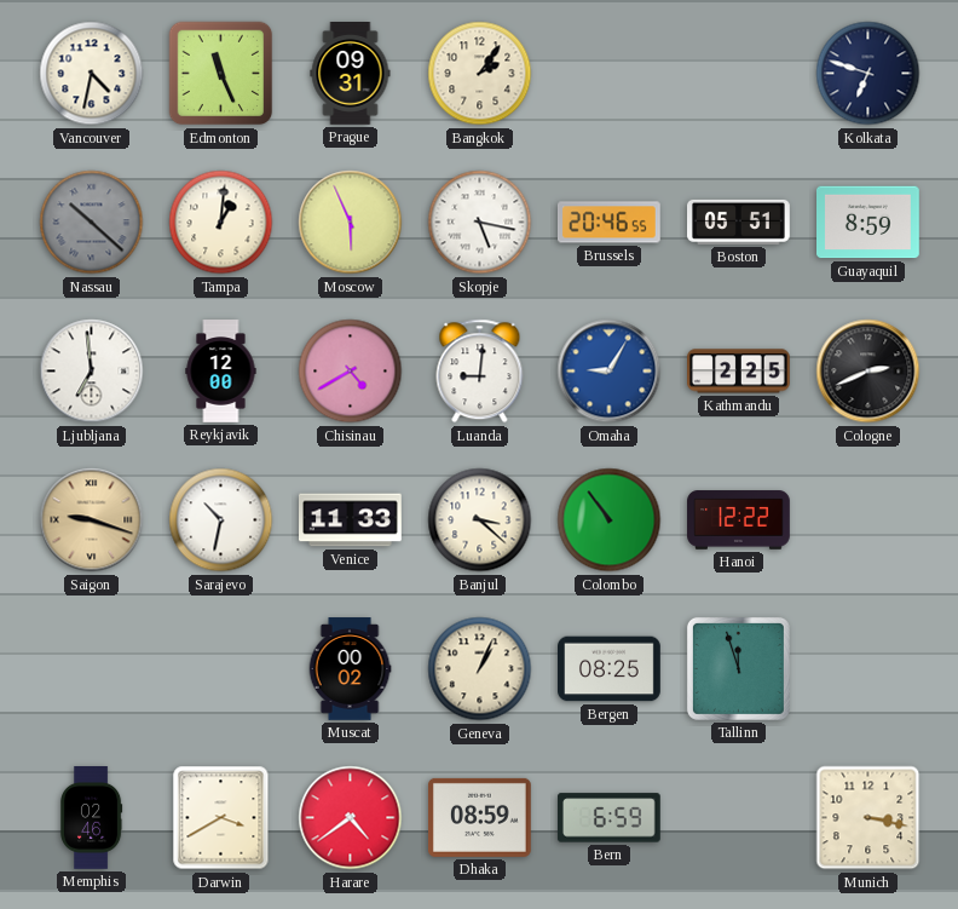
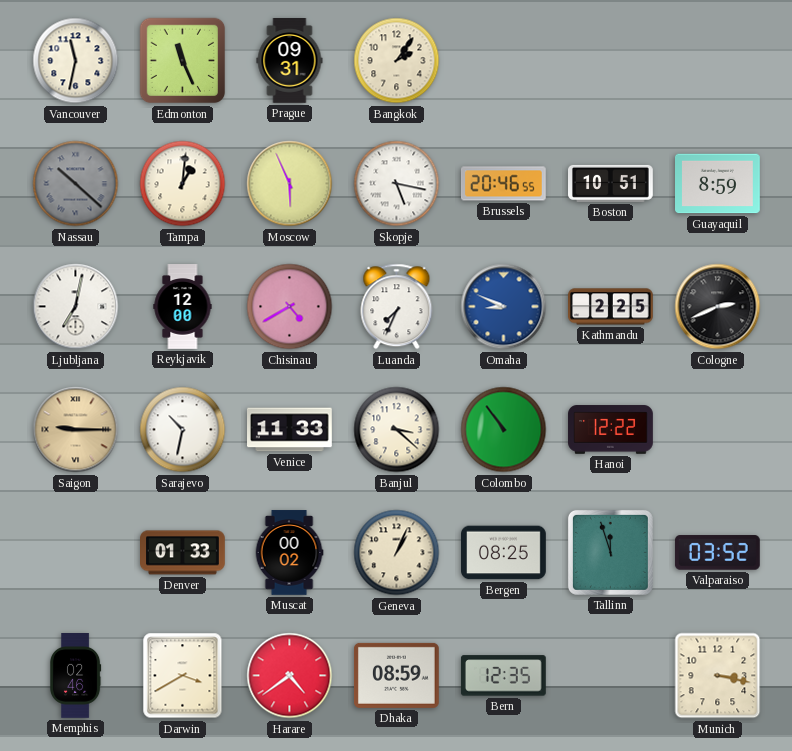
Vancouver: 4:32 -> 11:32 (76, 61)
Kolkata: 6:48 -> none (868, 74)
Boston: 05:51 -> 10:51 (611, 183)
Ljubljana: 6:59 -> 7:02 (76, 307)
Luanda: 9:01 -> 7:34 (397, 307)
Omaha: 9:05 -> 8:49 (504, 307)
Saigon: 9:18 -> 9:15 (76, 430)
Denver: none -> 01:33 (183, 553)
Valparaiso: none -> 03:52 (718, 553)
Bern: 6:59 -> 12:35 (503, 676)
